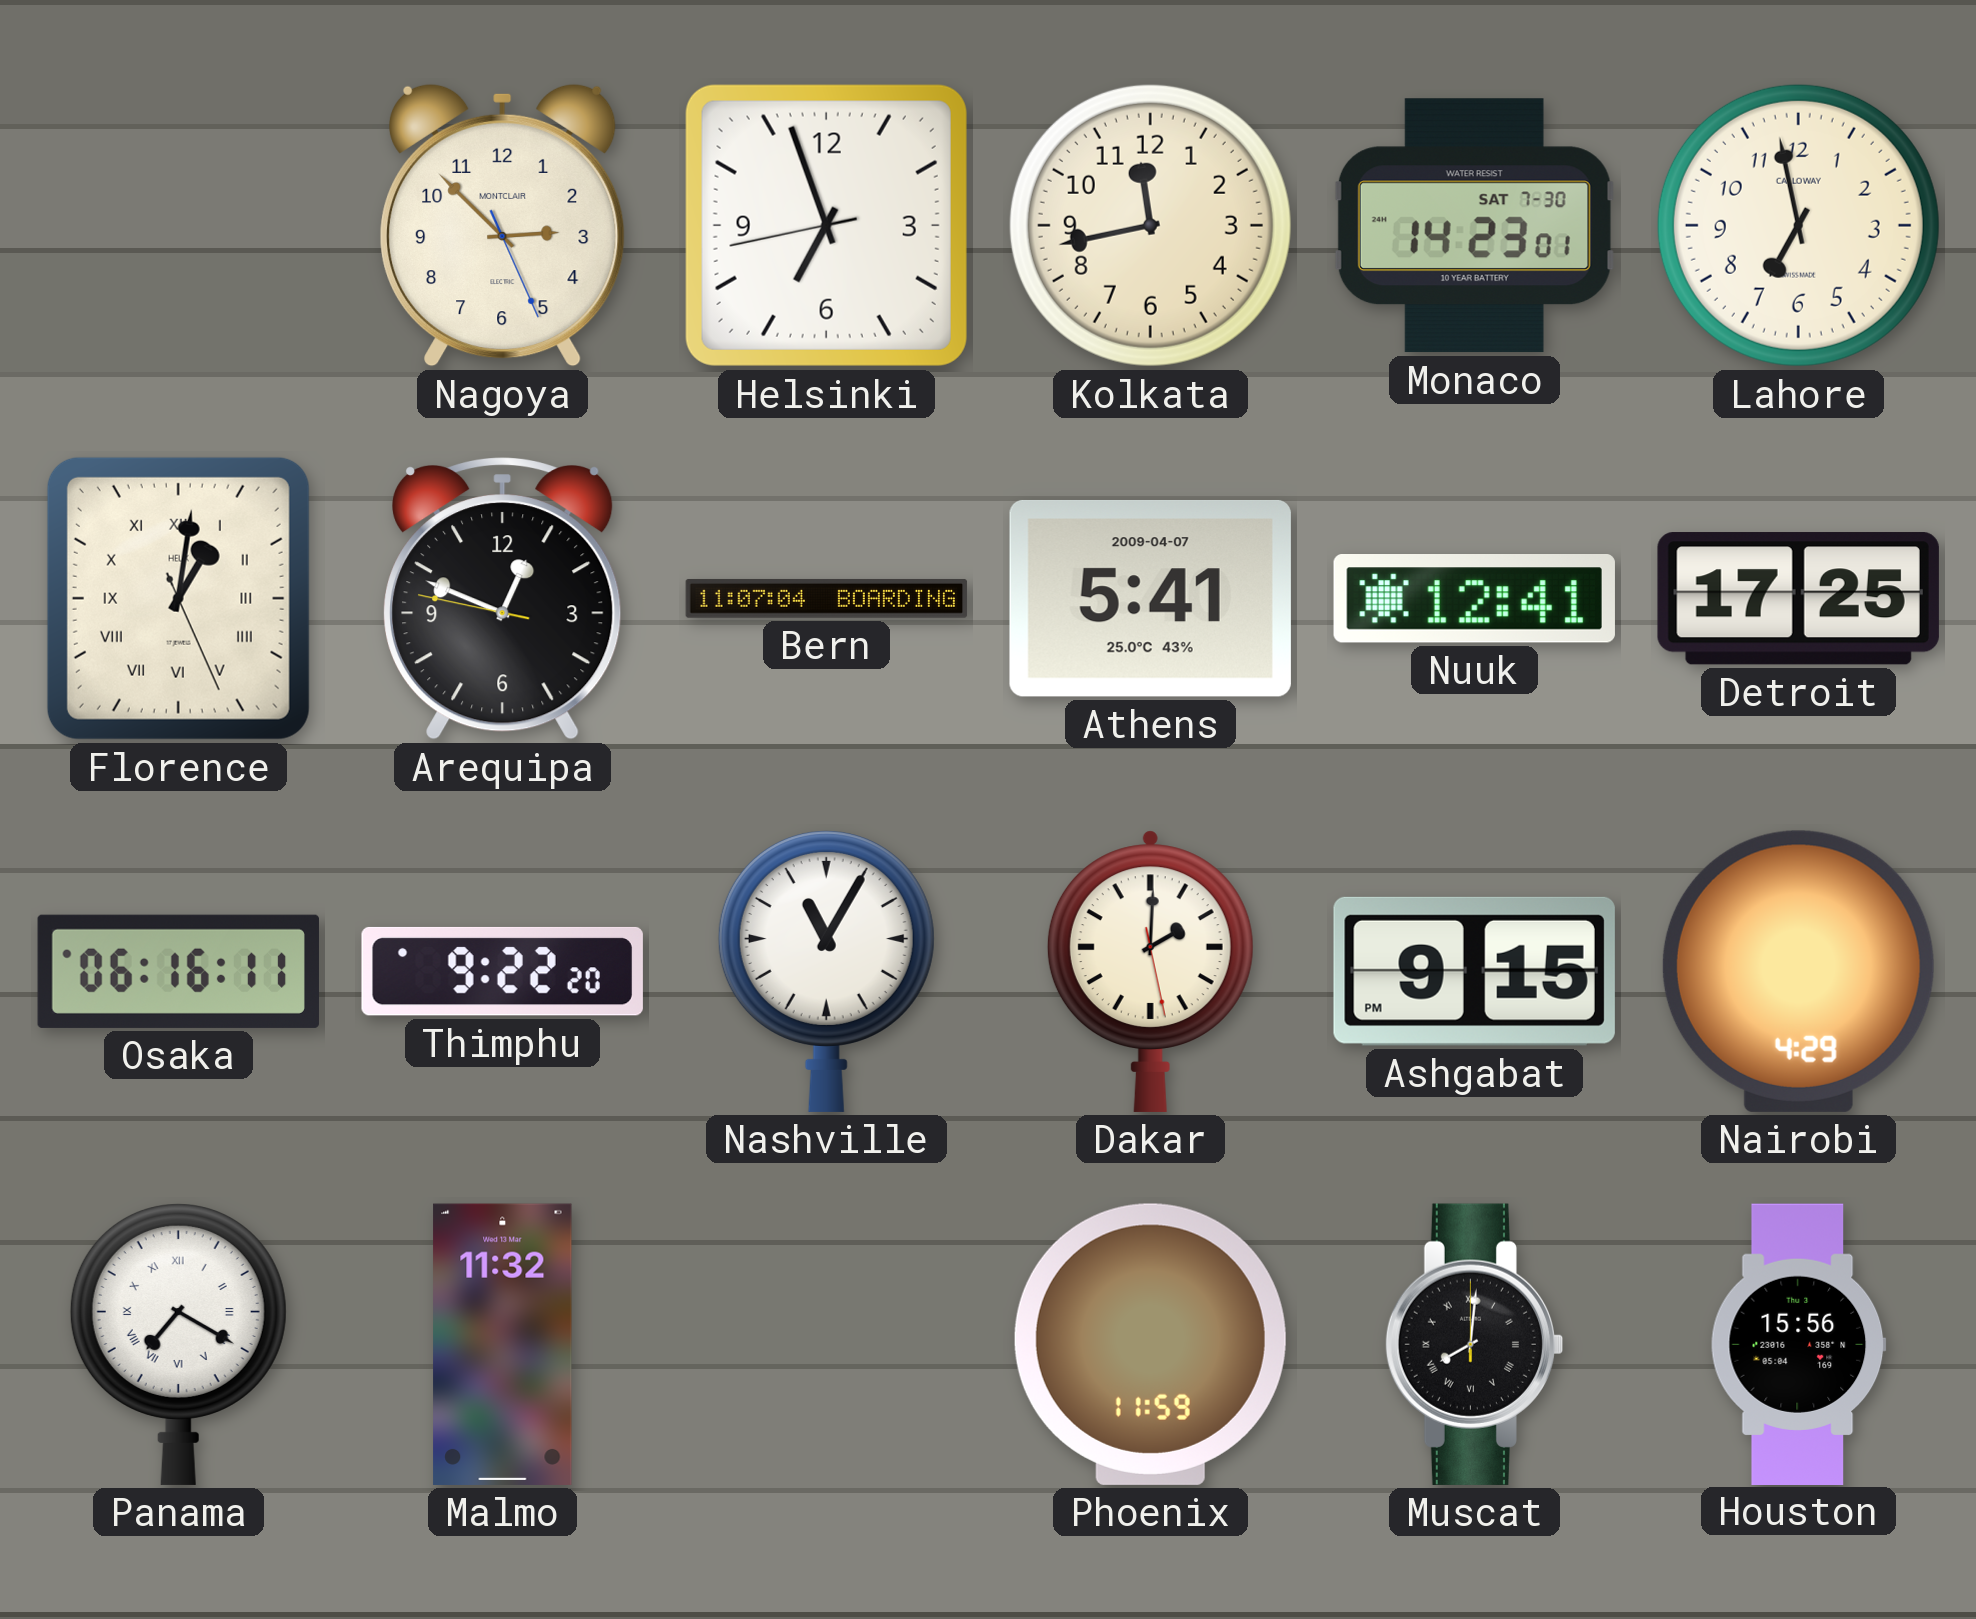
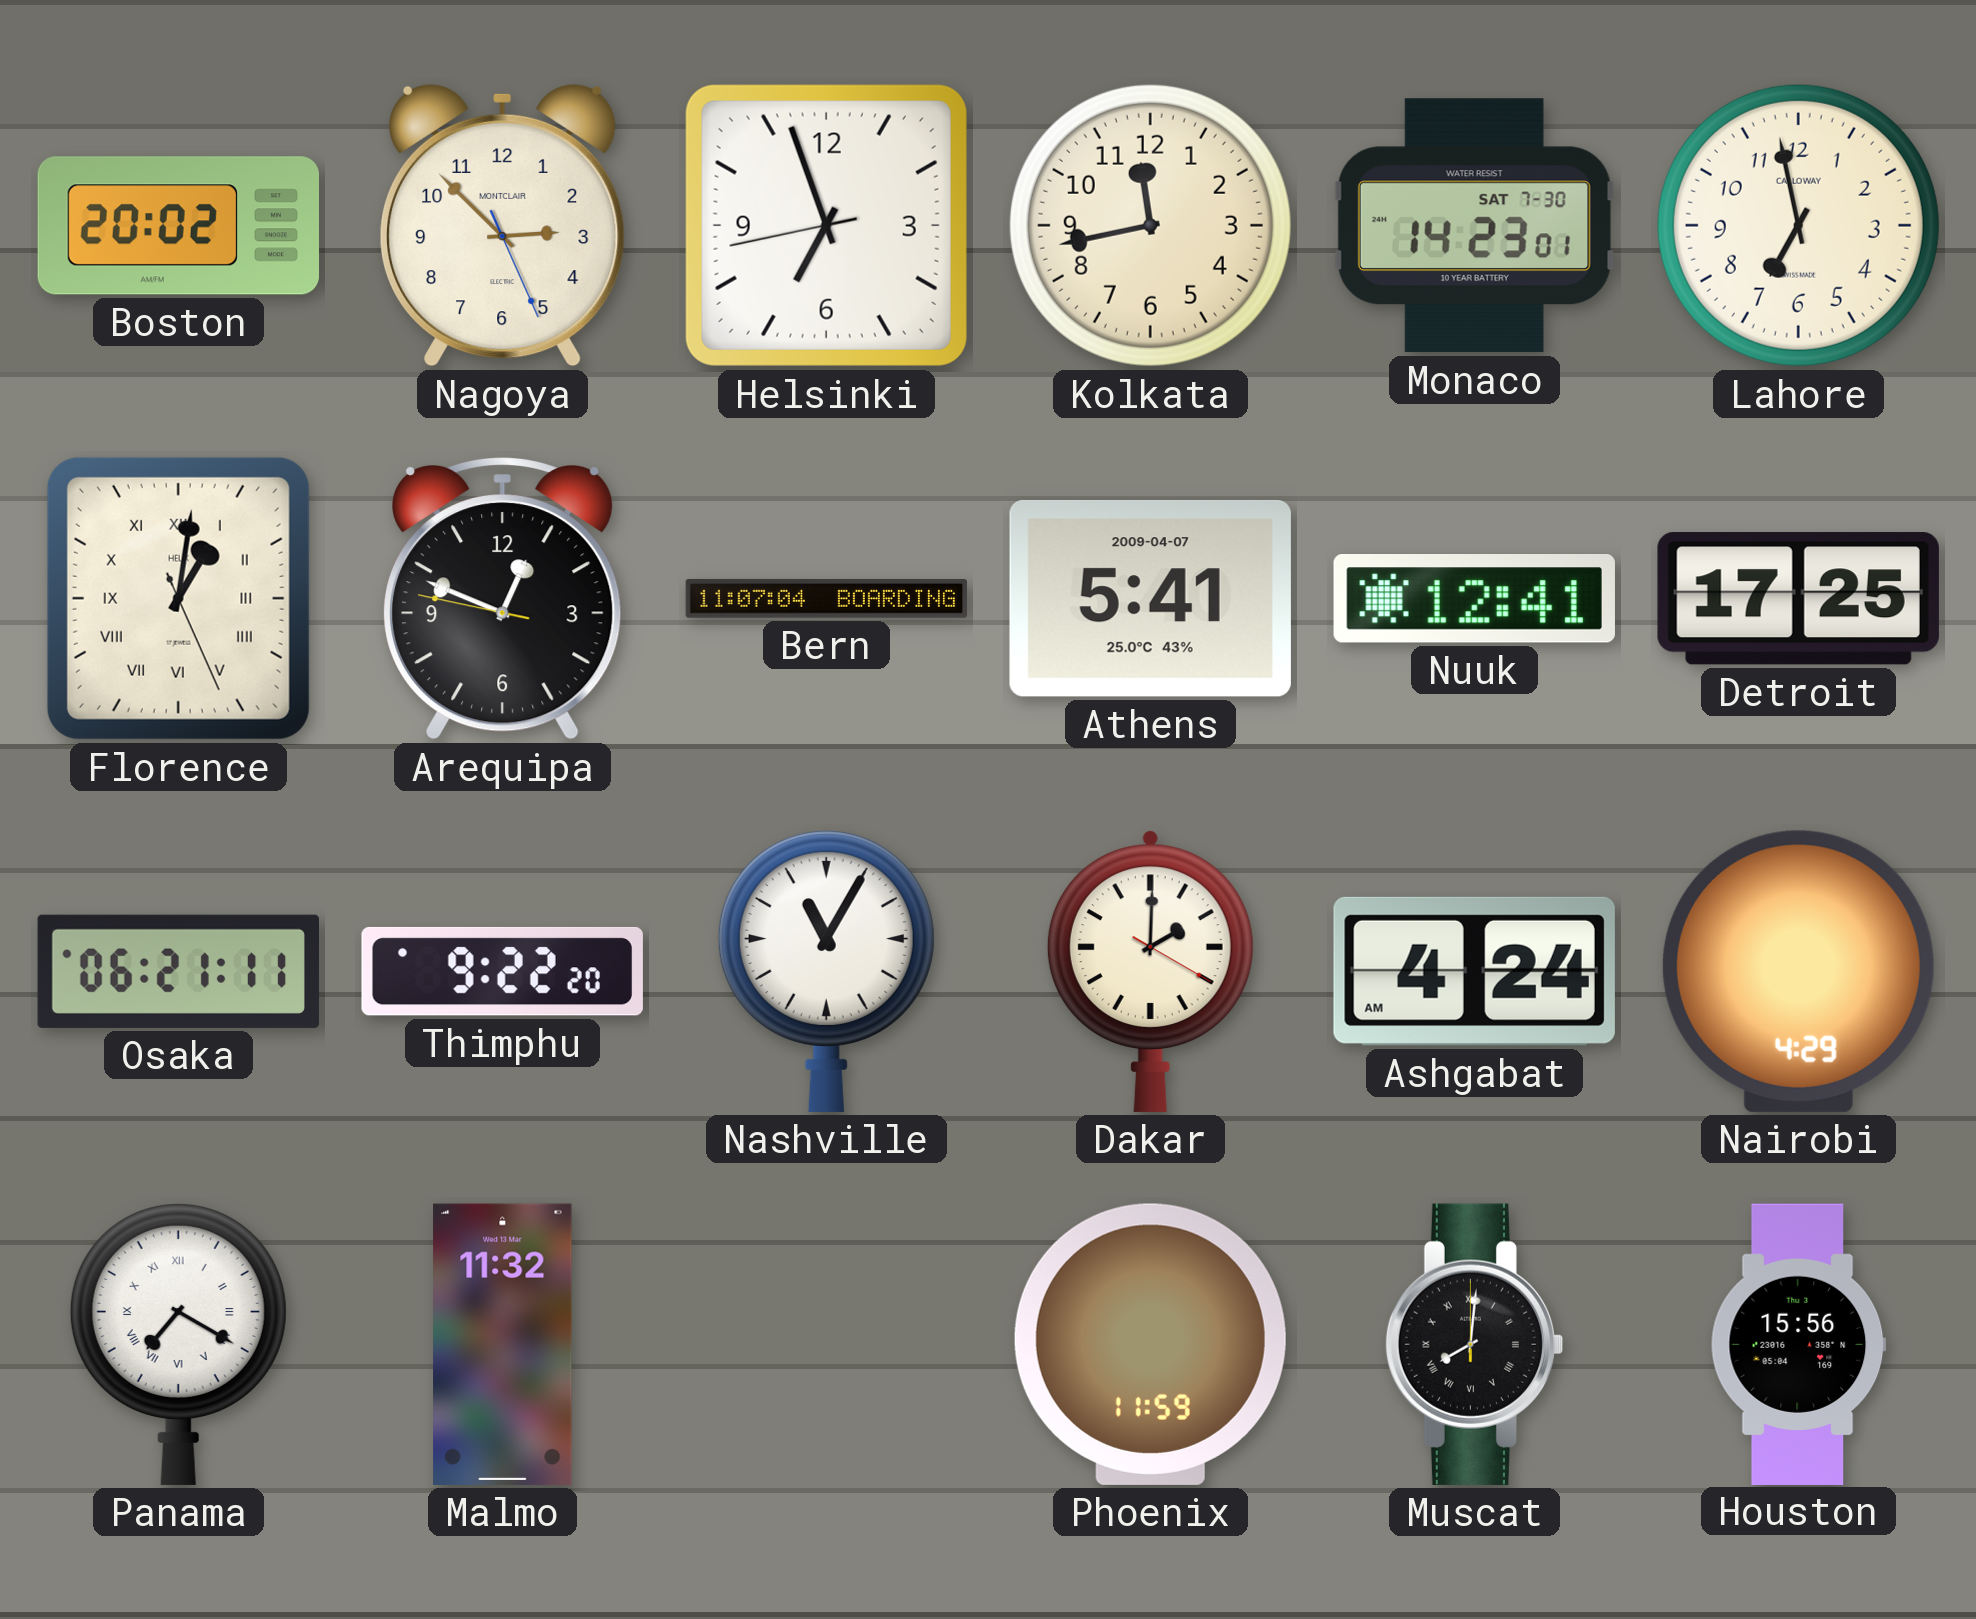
Boston: none -> 20:02 (178, 226)
Osaka: 06:16 -> 06:21 (178, 971)
Dakar: 2:00:28 -> 2:00:20 (1150, 971)
Ashgabat: 9:15 -> 4:24 (1474, 971)
